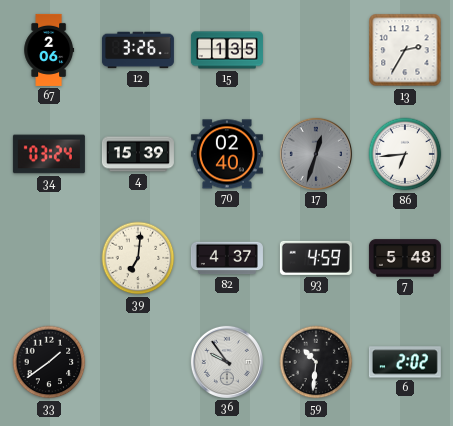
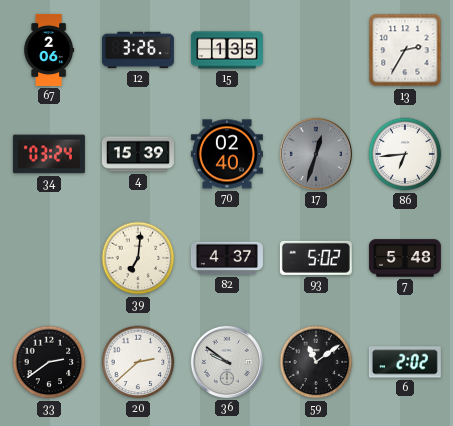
93: 4:59 -> 5:02 (316, 258)
33: 1:39 -> 2:39 (49, 362)
20: none -> 2:38 (138, 362)
36: 9:54 -> 9:51 (227, 362)
59: 10:31 -> 11:09 (316, 362)
